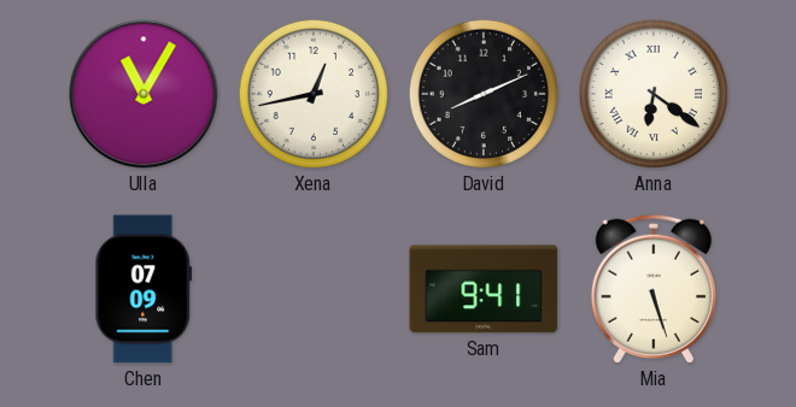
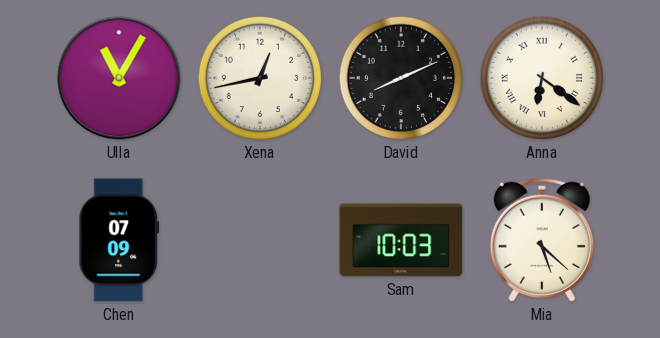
Sam: 9:41 -> 10:03 (401, 240)
Mia: 5:27 -> 5:22 (542, 240)
